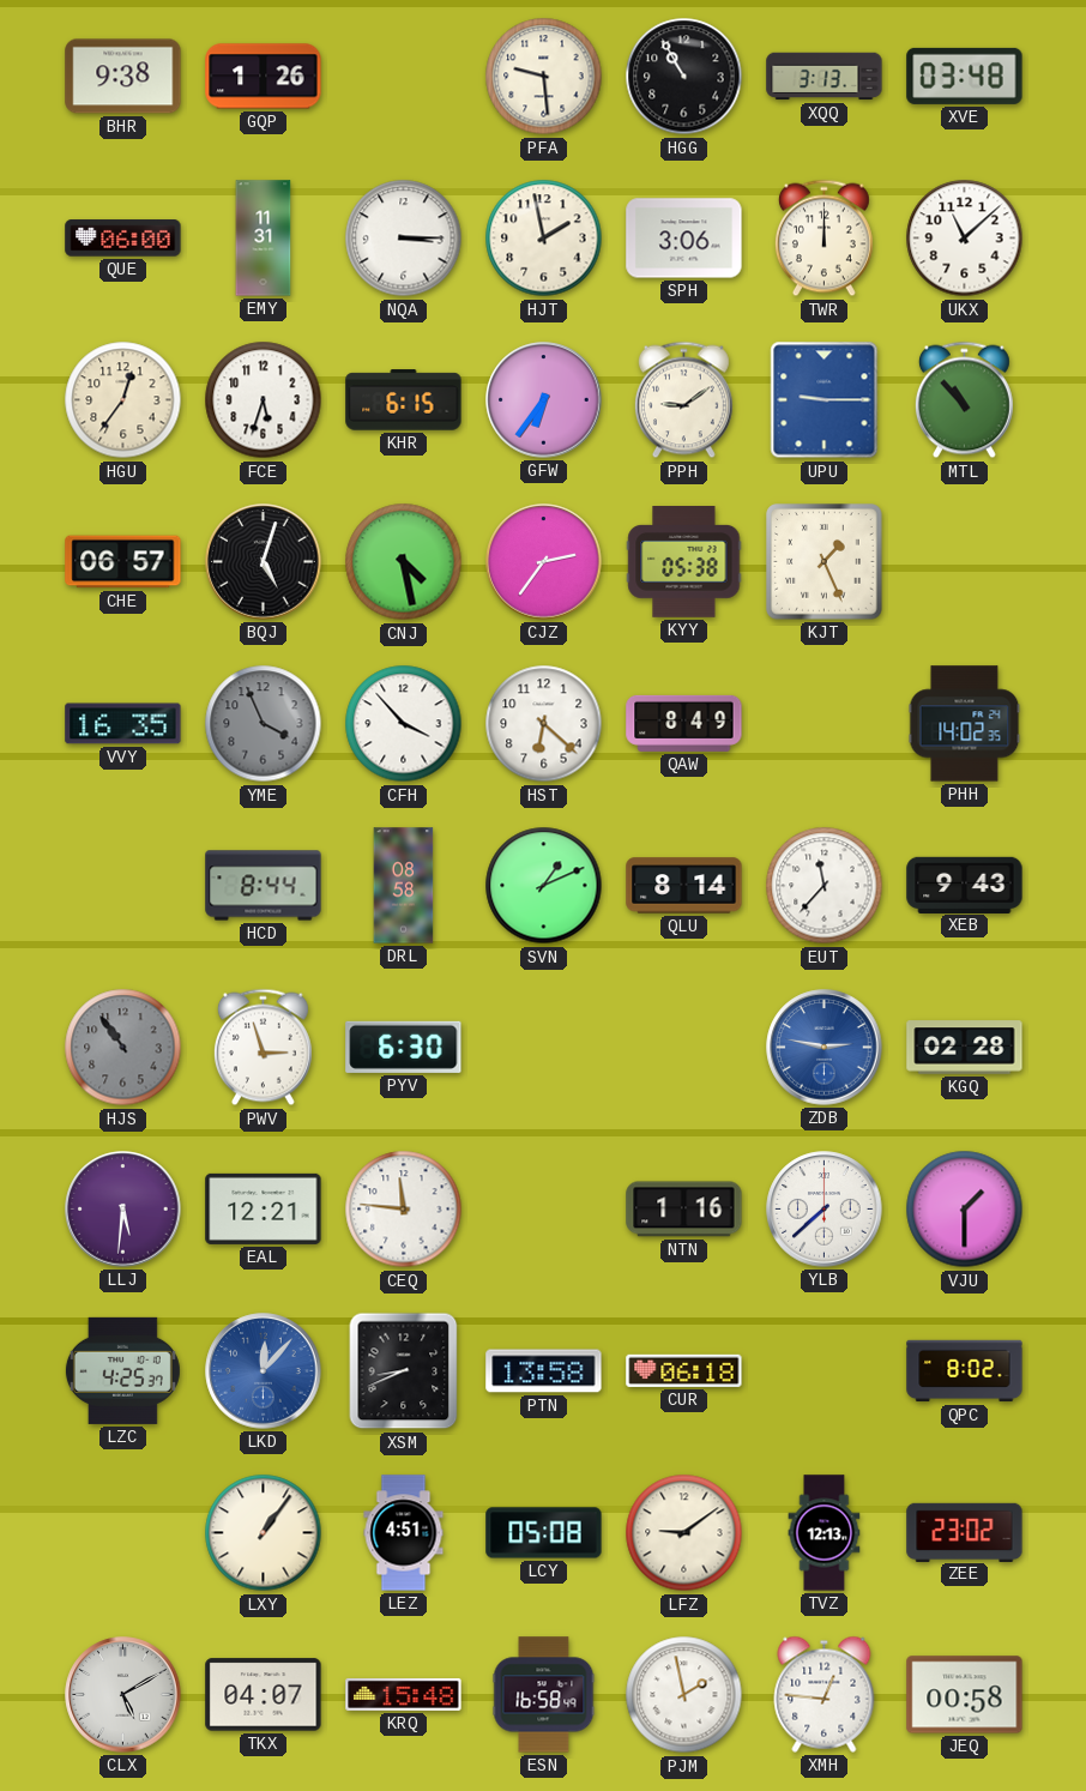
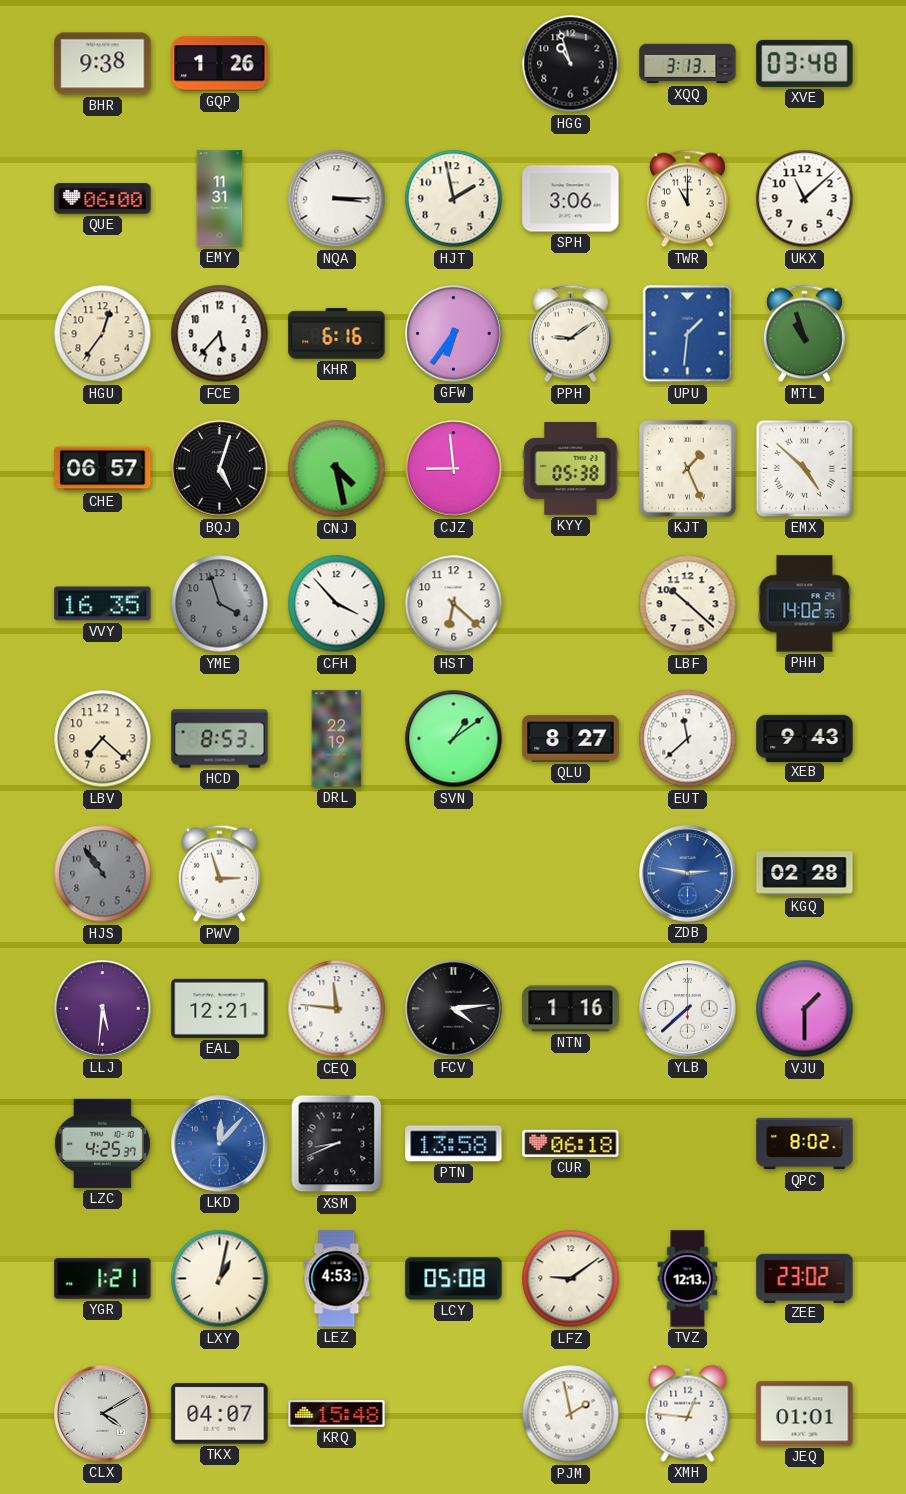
PFA: 9:29 -> none (544, 77)
HGG: 10:55 -> 10:57 (571, 64)
TWR: 12:00 -> 11:00 (687, 199)
FCE: 5:33 -> 5:37 (220, 334)
KHR: 6:15 -> 6:16 (337, 334)
UPU: 9:15 -> 1:31 (688, 334)
MTL: 10:53 -> 10:57 (804, 334)
CJZ: 2:36 -> 8:59 (454, 469)
EMX: none -> 4:52 (804, 468)
YME: 3:56 -> 3:57 (220, 604)
QAW: 8:49 -> none (684, 723)
LBF: none -> 10:22 (688, 604)
LBV: none -> 7:22 (103, 739)
HCD: 8:44 -> 8:53 (220, 739)
DRL: 08:58 -> 22:19 (337, 739)
SVN: 1:11 -> 1:09 (454, 739)
QLU: 8:14 -> 8:27 (571, 739)
EUT: 11:37 -> 11:38 (688, 739)
PYV: 6:30 -> none (404, 1047)
FCV: none -> 4:14 (454, 1009)
YGR: none -> 1:21 (103, 1279)
LXY: 1:06 -> 1:02 (220, 1279)
LEZ: 4:51 -> 4:53 (337, 1279)
CLX: 5:10 -> 4:10 (103, 1414)
ESN: 16:58 -> none (544, 1695)
JEQ: 00:58 -> 01:01 (805, 1414)
